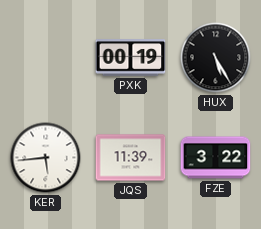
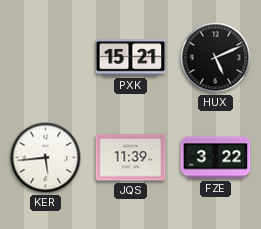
PXK: 00:19 -> 15:21 (131, 58)
HUX: 5:25 -> 5:11 (216, 58)
